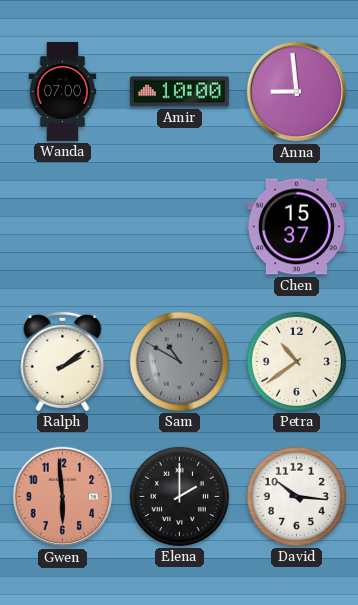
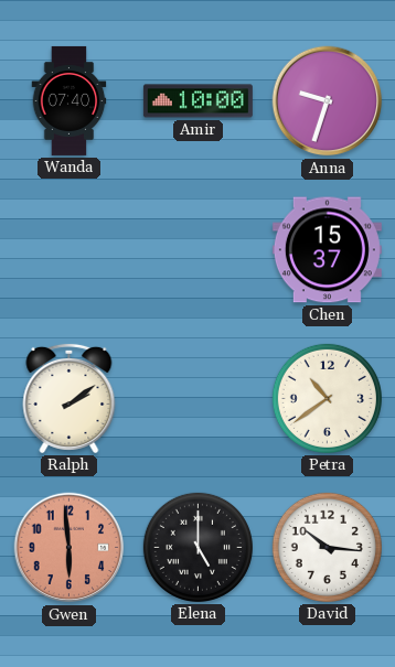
Wanda: 07:00 -> 07:40 (70, 100)
Anna: 8:59 -> 9:33 (328, 101)
Sam: 10:50 -> none (179, 361)
Elena: 2:00 -> 5:00 (197, 547)
